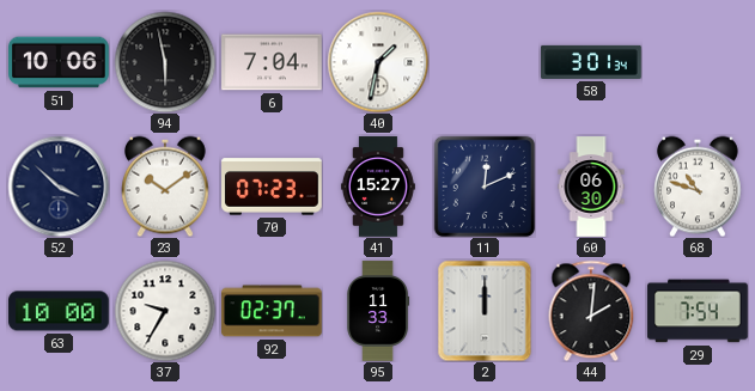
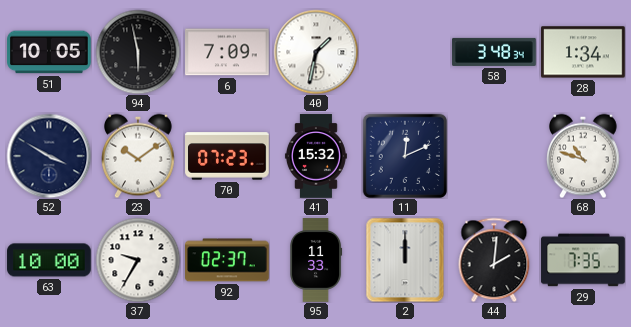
51: 10:06 -> 10:05 (49, 52)
6: 7:04 -> 7:09 (227, 52)
58: 3:01 -> 3:48 (494, 52)
28: none -> 1:34 (583, 52)
52: 3:52 -> 3:50 (49, 156)
41: 15:27 -> 15:32 (316, 156)
60: 06:30 -> none (591, 187)
29: 7:54 -> 7:35 (583, 260)
